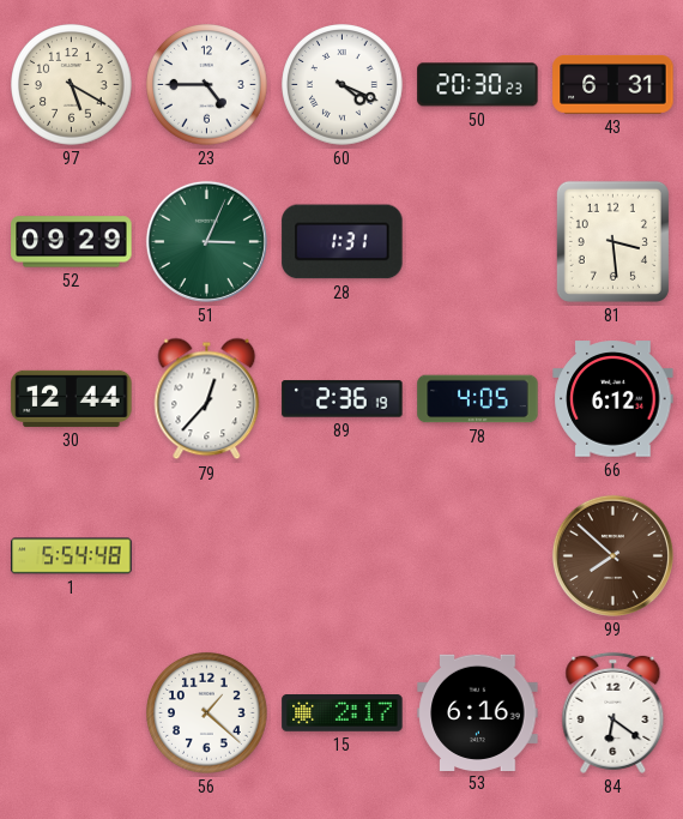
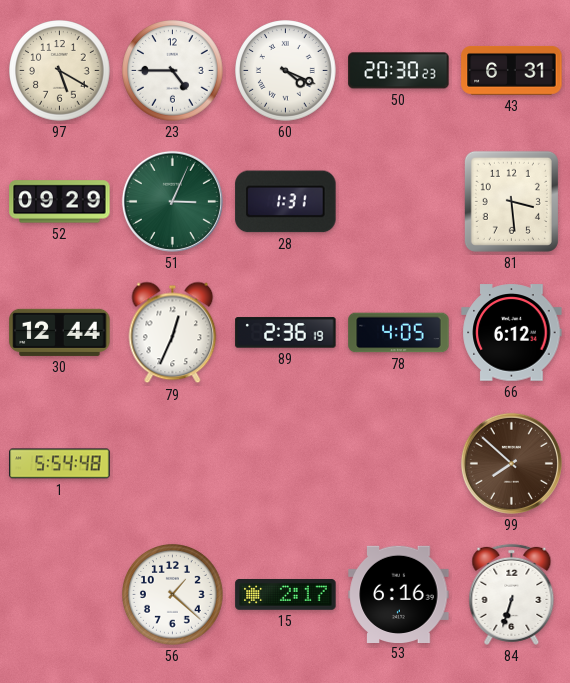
79: 12:37 -> 12:34 (173, 333)
84: 6:21 -> 6:33 (512, 594)
